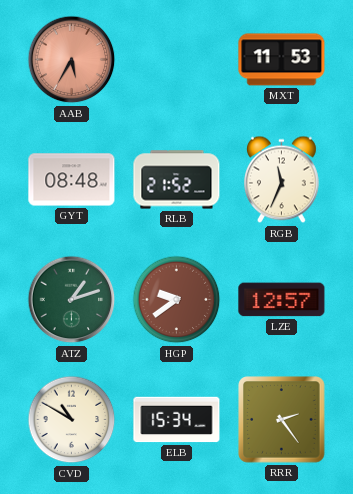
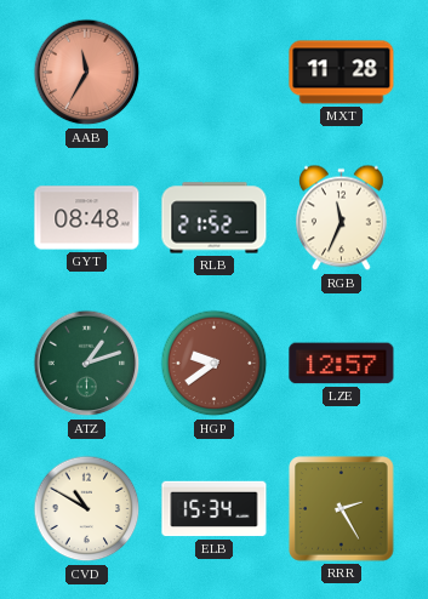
AAB: 5:35 -> 11:35 (87, 73)
MXT: 11:53 -> 11:28 (342, 73)
RRR: 2:24 -> 2:25 (342, 509)
